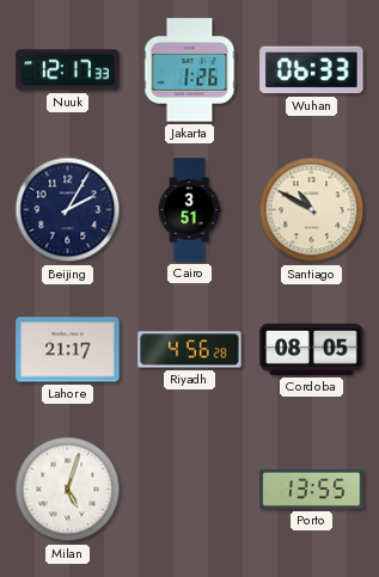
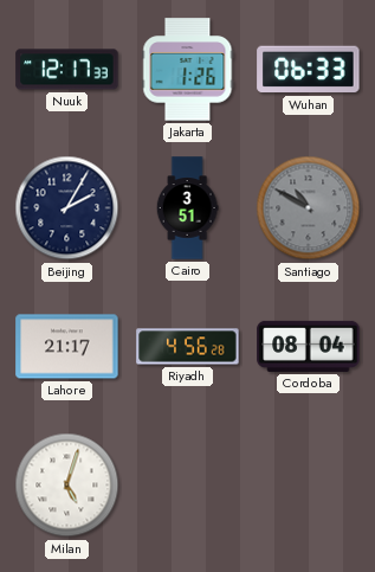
Santiago dial: cream -> grey (309, 208)
Cordoba: 08:05 -> 08:04 (309, 346)
Porto: 13:55 -> none (312, 489)
